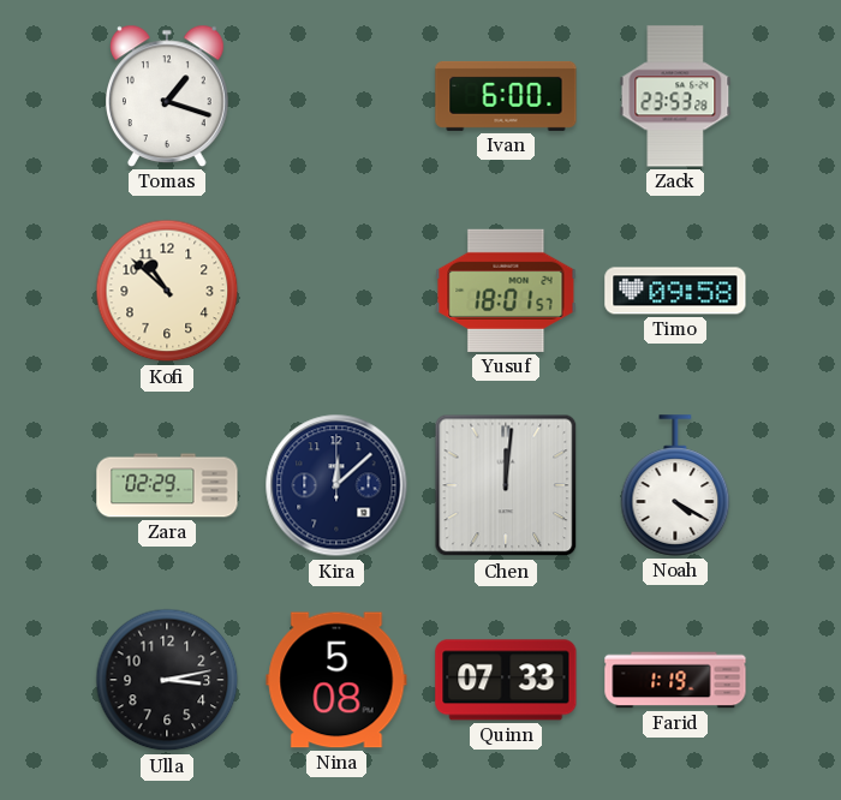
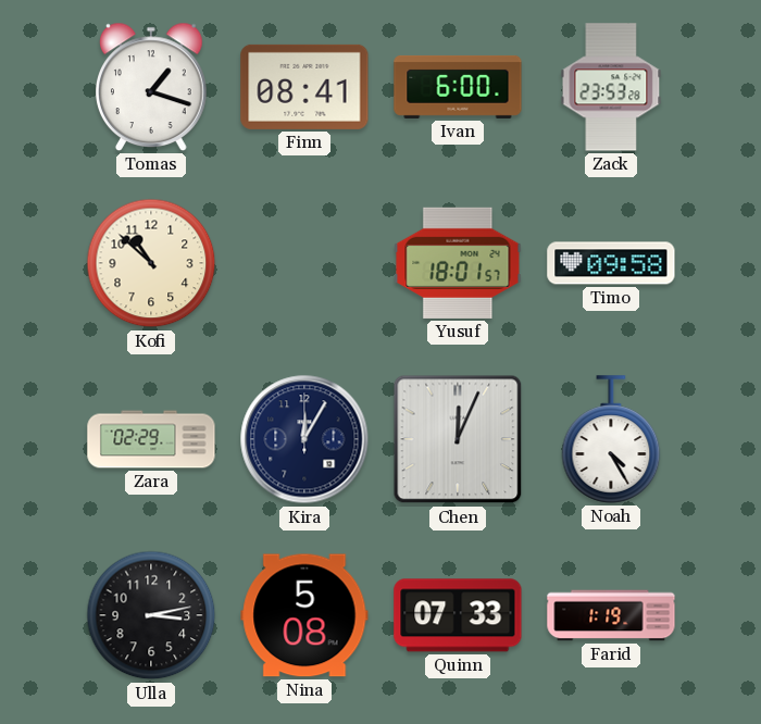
Finn: none -> 08:41 (304, 87)
Kira: 12:08 -> 12:05 (304, 439)
Chen: 12:01 -> 12:04 (458, 439)
Noah: 4:20 -> 4:25 (611, 439)
